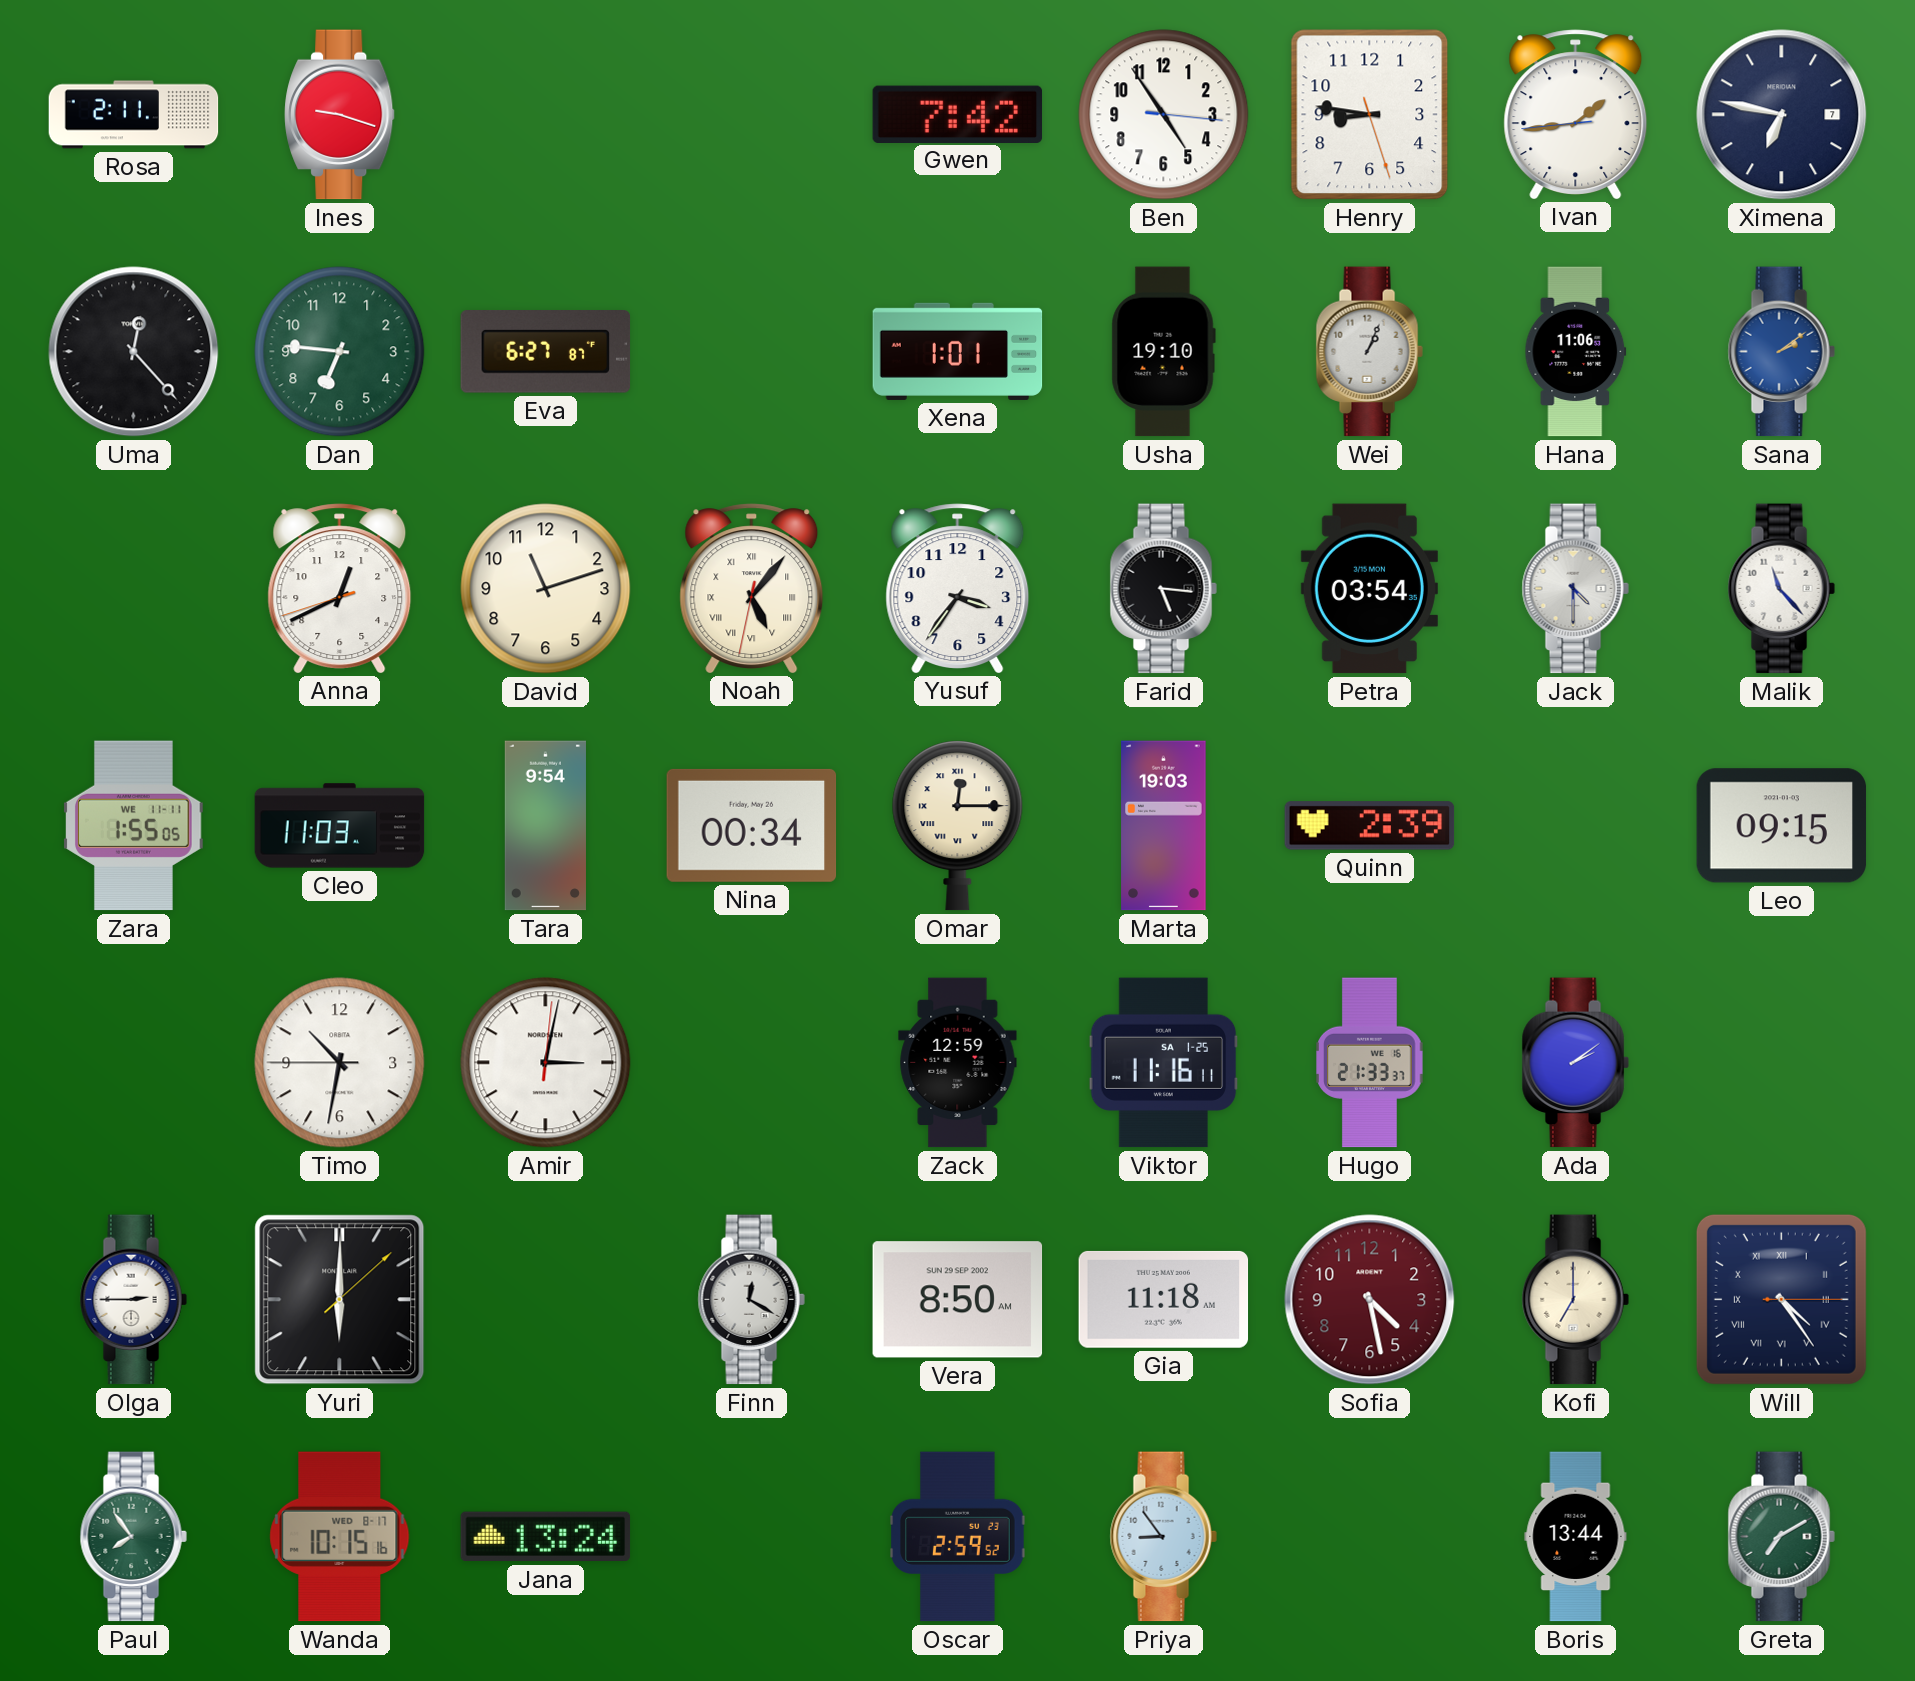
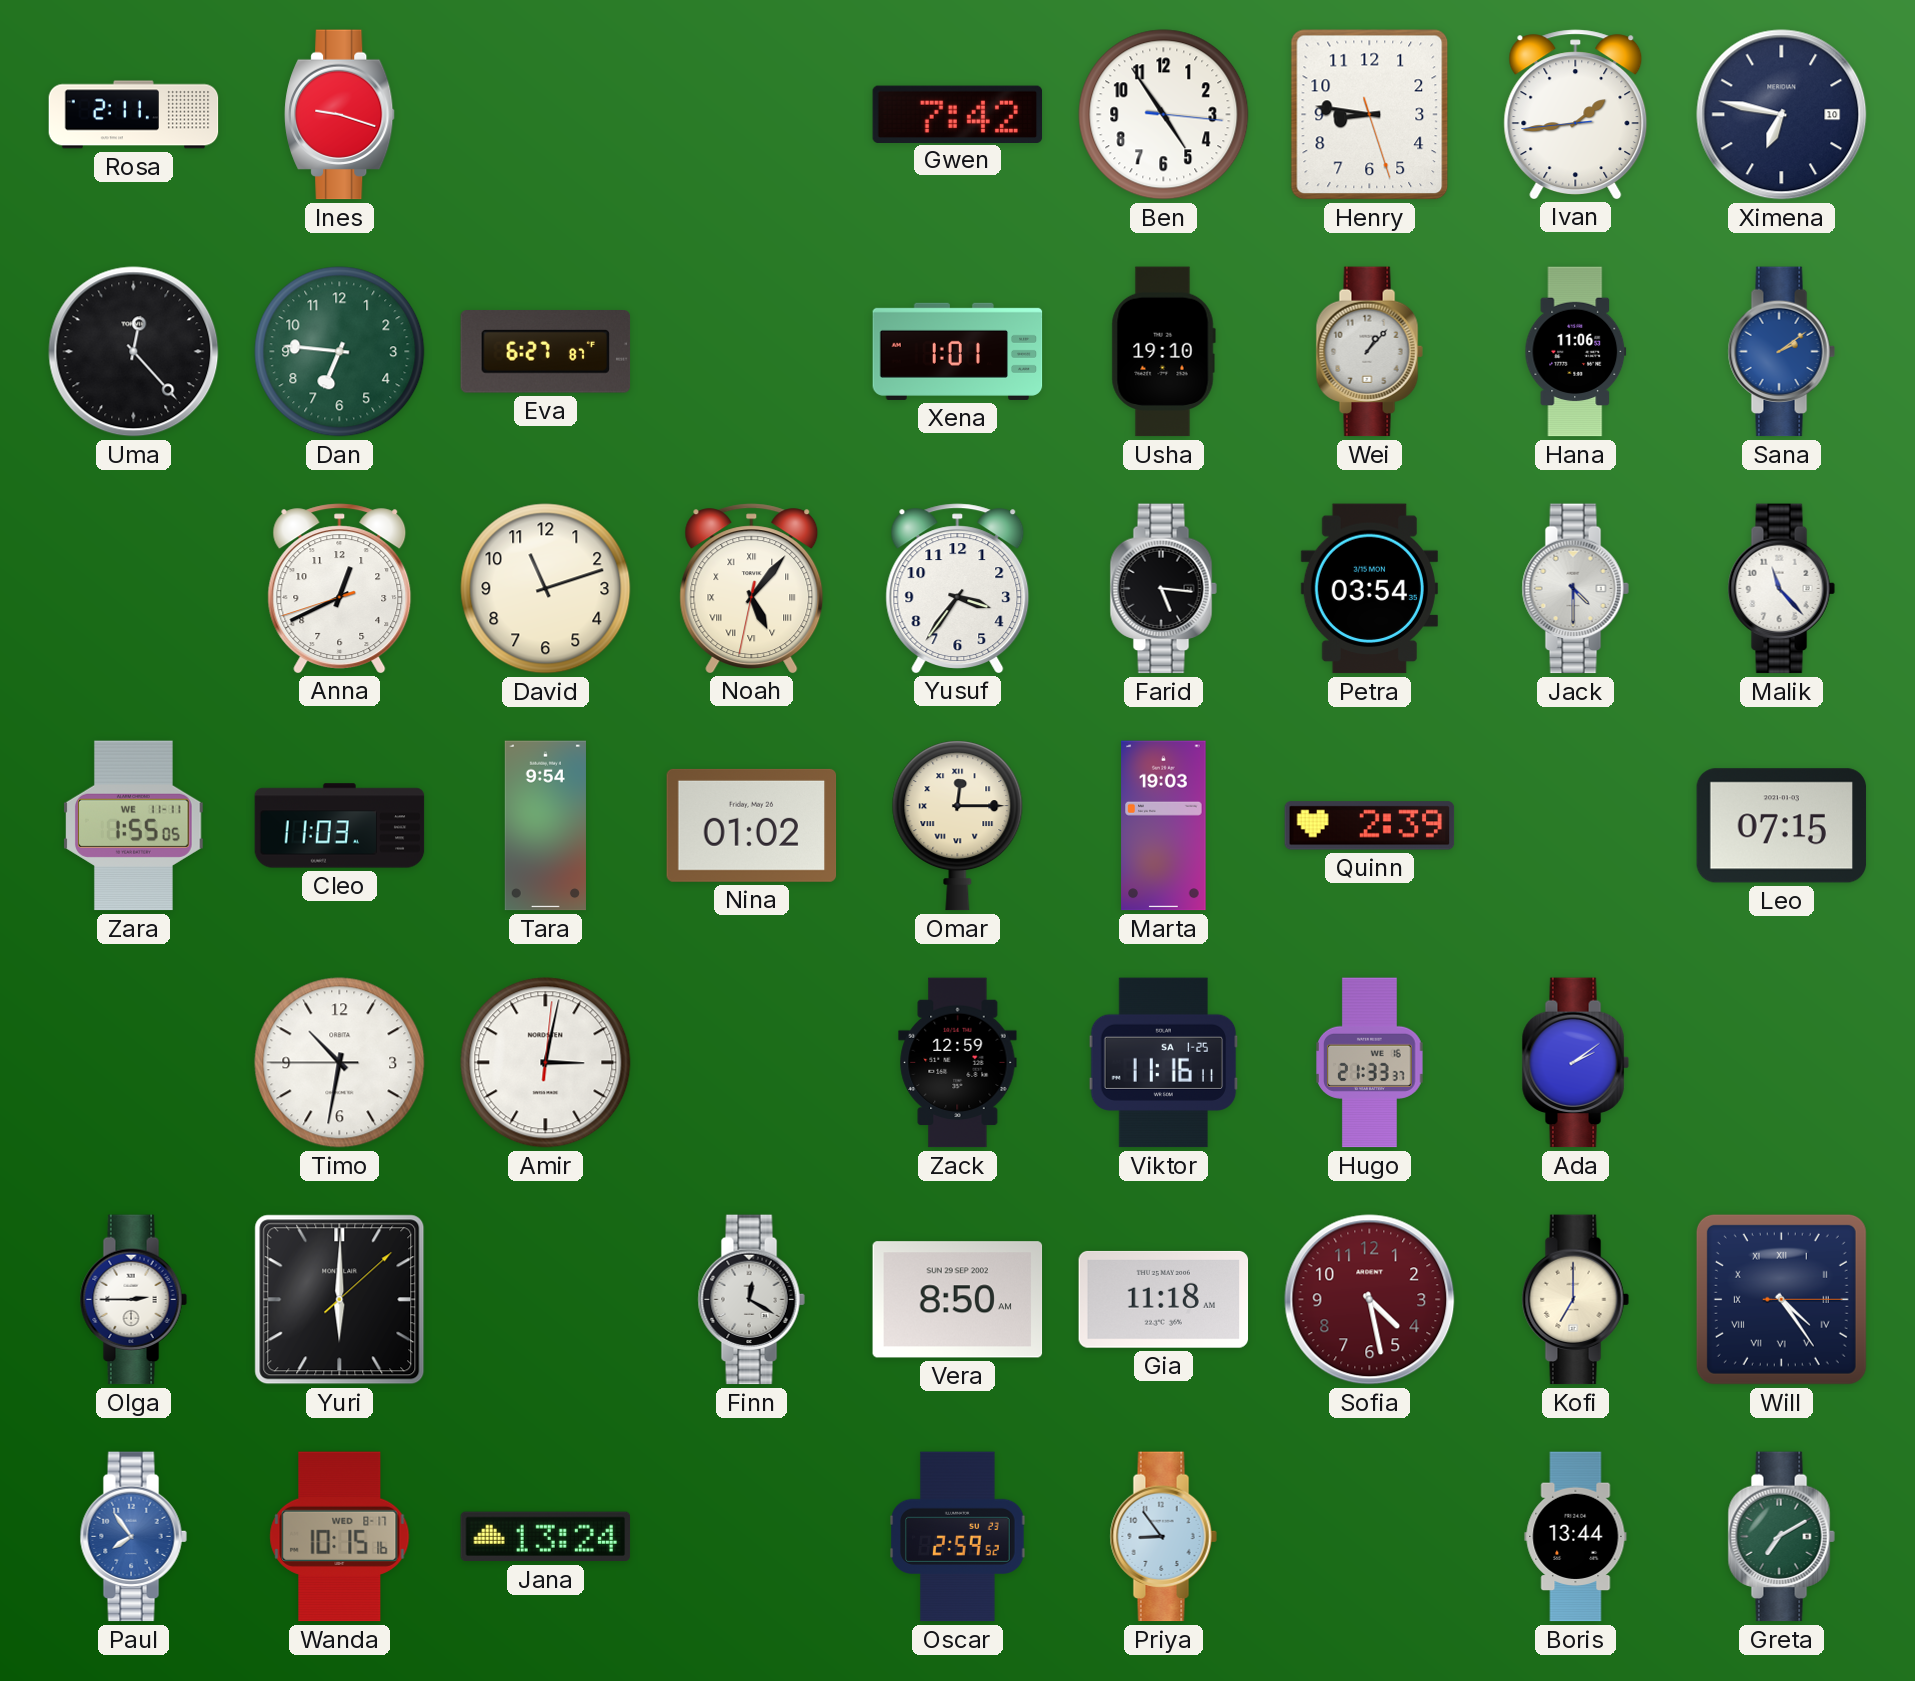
Ximena date: 7 -> 10 (1782, 115)
Wei: 1:04 -> 1:07 (1369, 352)
Nina: 00:34 -> 01:02 (752, 825)
Leo: 09:15 -> 07:15 (1782, 826)
Paul dial: green -> blue (133, 1537)
